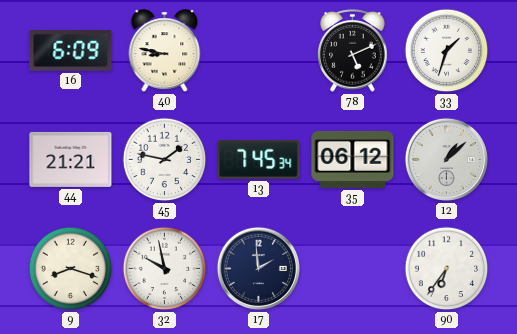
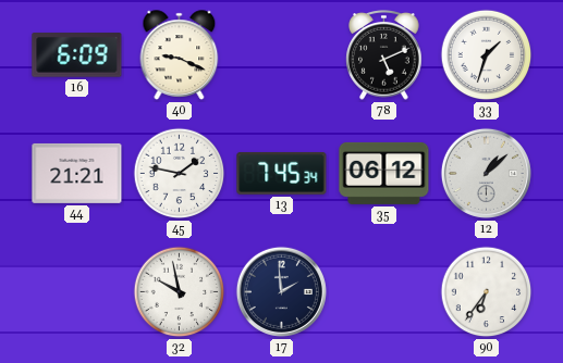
40: 8:47 -> 9:19 (180, 55)
9: 8:18 -> none (71, 269)
